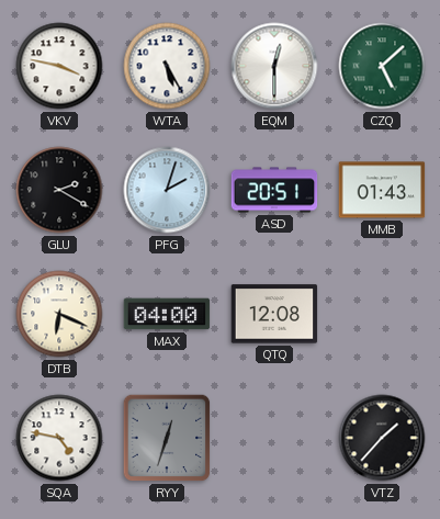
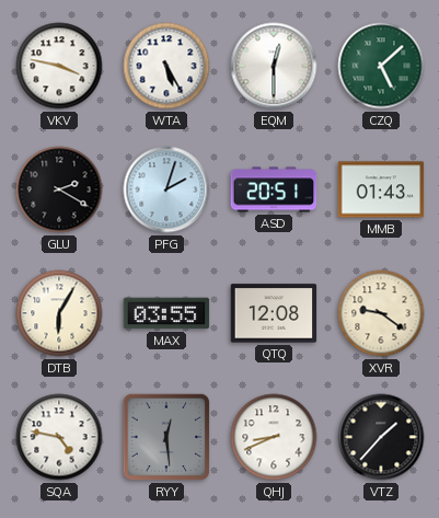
DTB: 6:19 -> 6:05 (59, 313)
MAX: 04:00 -> 03:55 (166, 313)
XVR: none -> 9:21 (381, 313)
RYY: 12:33 -> 12:29 (166, 437)
QHJ: none -> 8:41 (274, 437)
